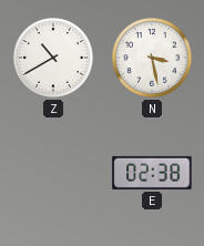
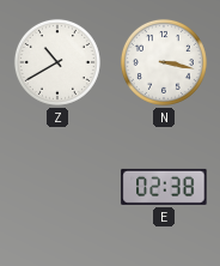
N: 3:28 -> 3:17 (164, 62)
